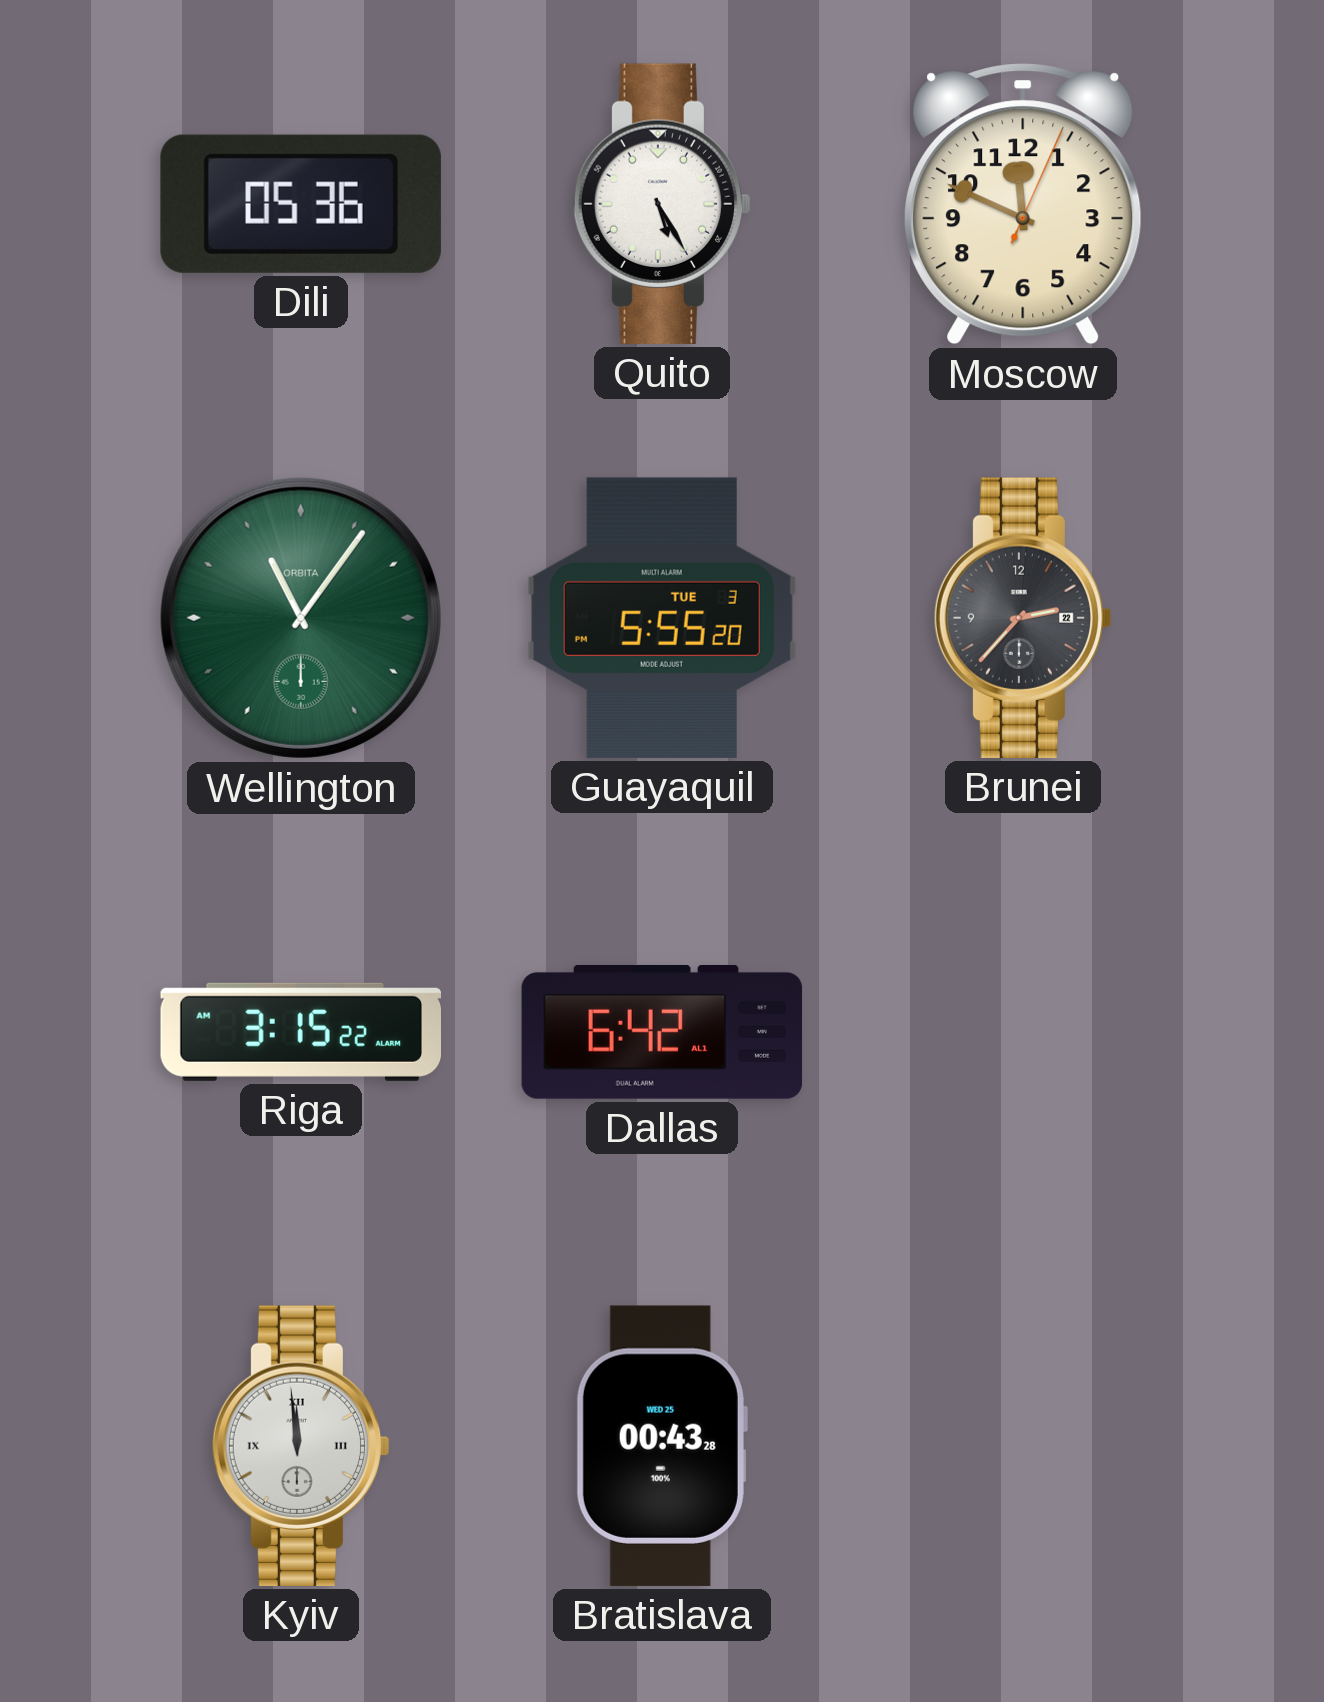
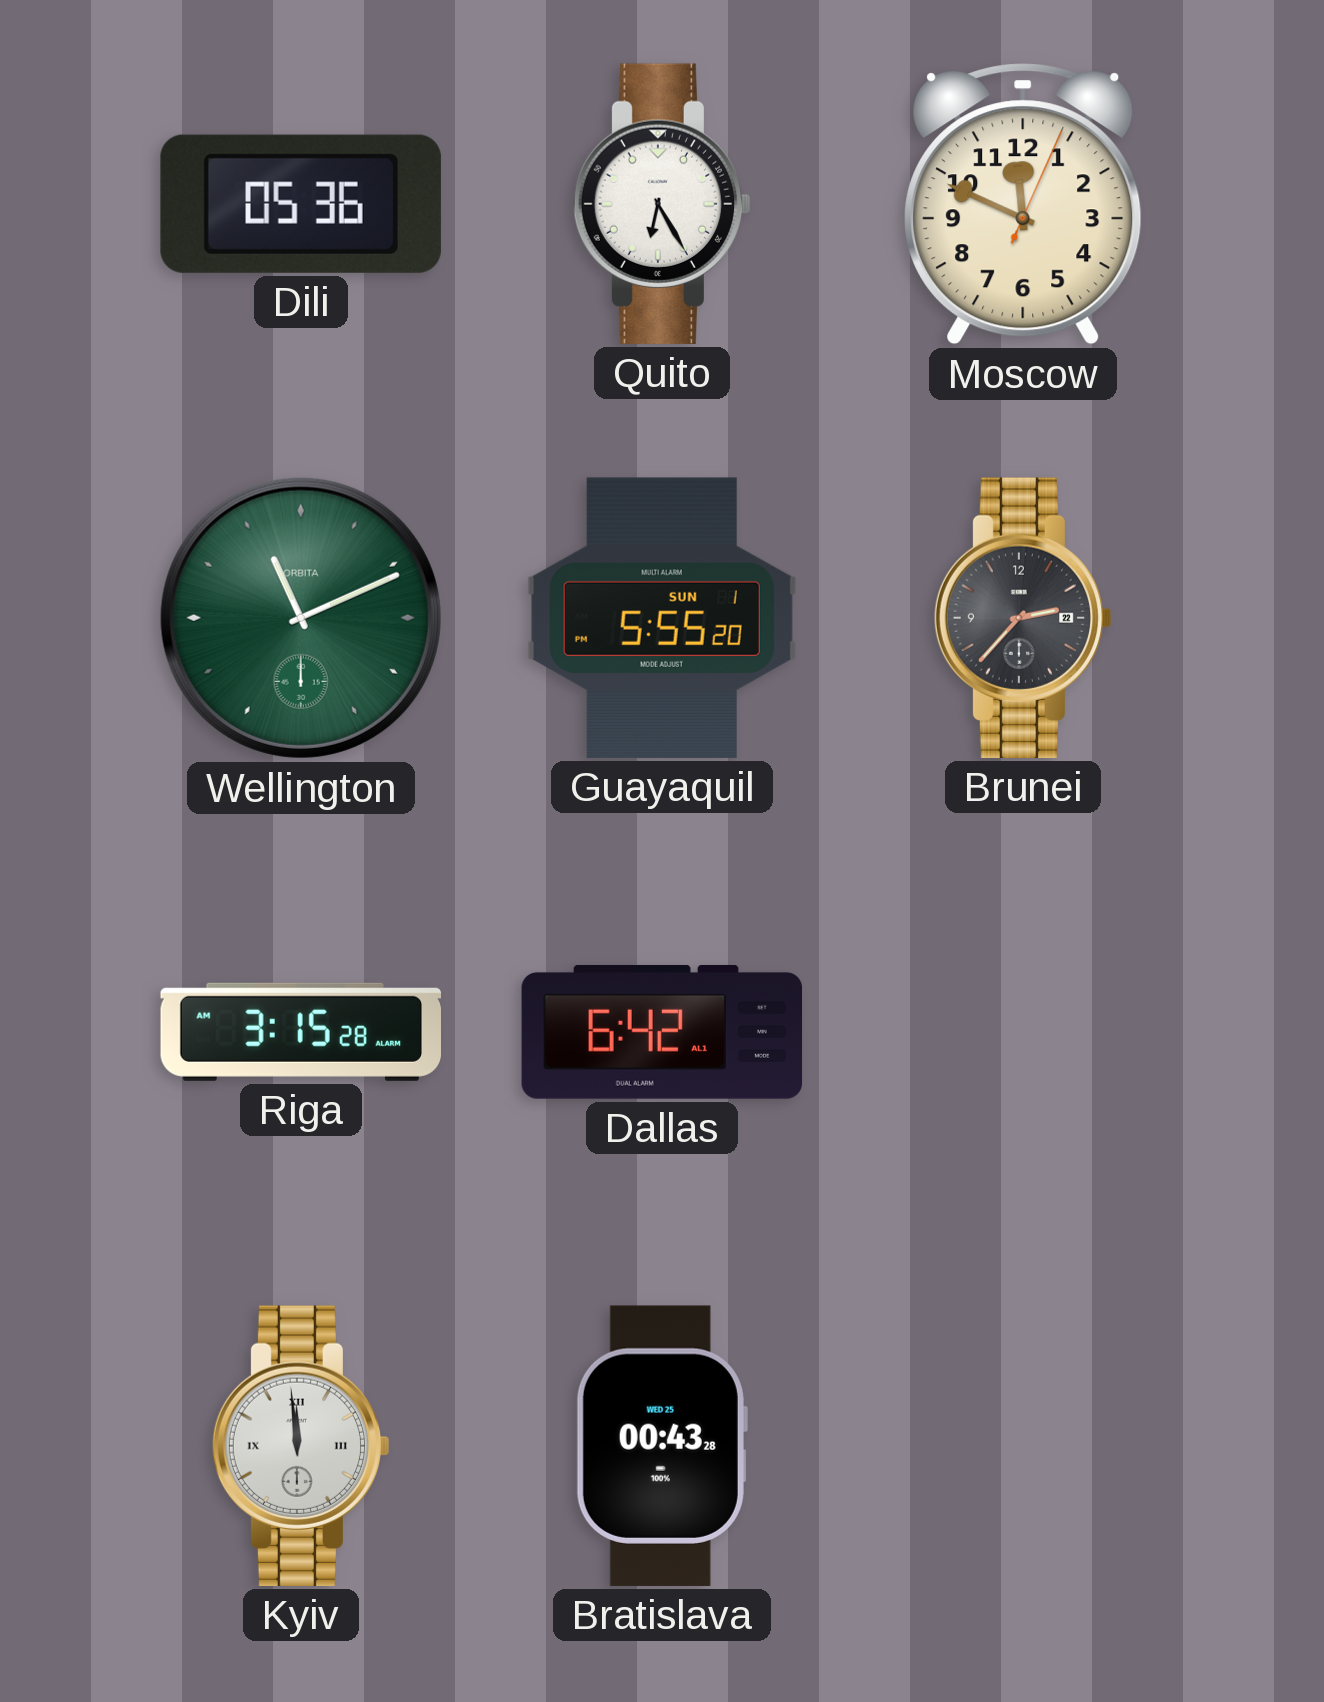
Quito: 5:25 -> 6:25 (662, 204)
Wellington: 11:06 -> 11:11 (301, 618)
Guayaquil date: TUE 3 -> SUN 1 (662, 618)
Riga: 3:15:22 -> 3:15:28 (300, 1032)
